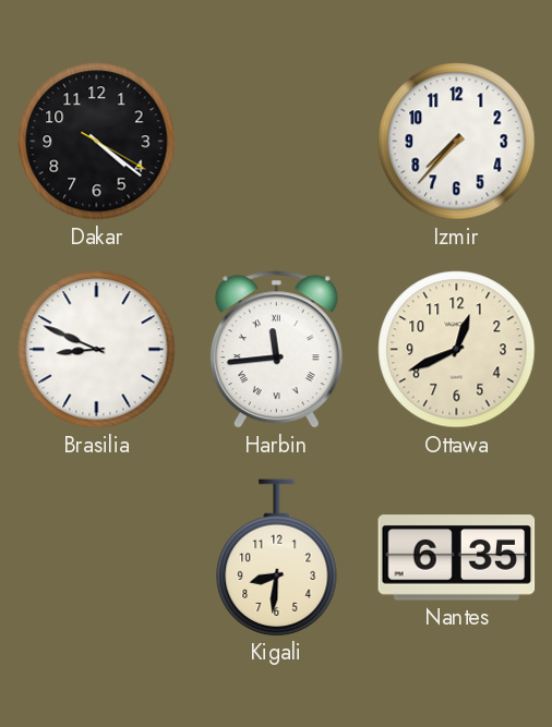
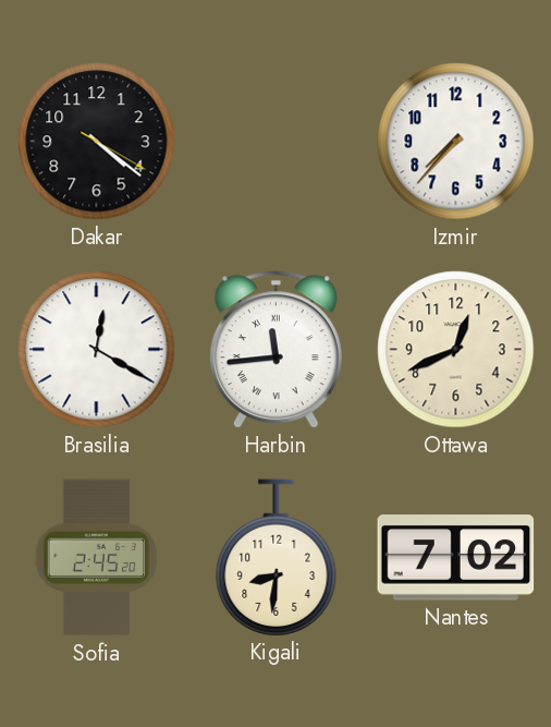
Brasilia: 8:49 -> 12:20 (97, 350)
Sofia: none -> 2:45 (97, 558)
Nantes: 6:35 -> 7:02 (456, 558)
